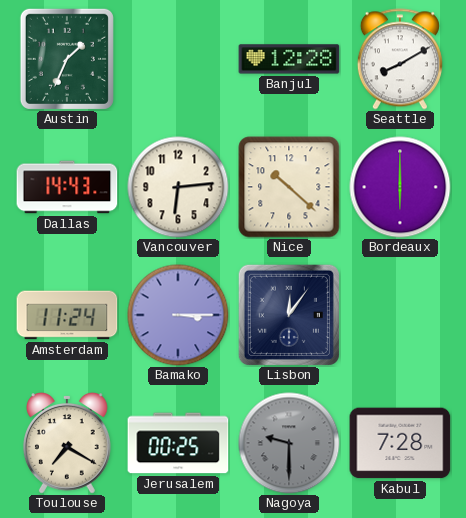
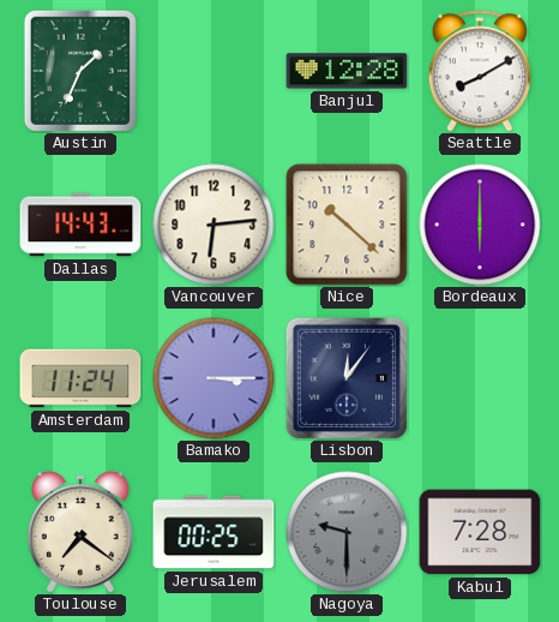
Toulouse: 7:20 -> 7:21 (80, 533)
